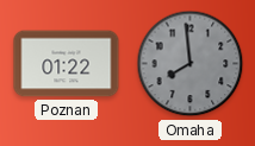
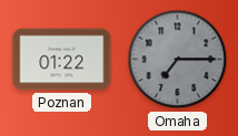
Omaha: 7:59 -> 7:15 (178, 60)
